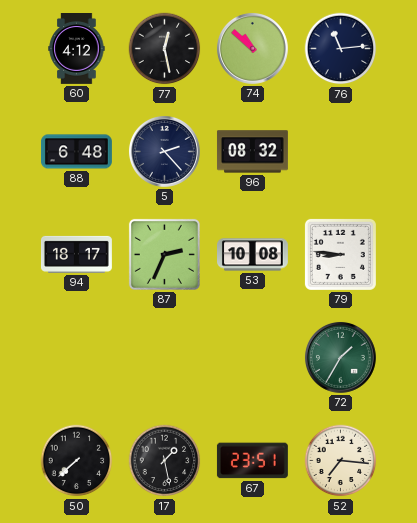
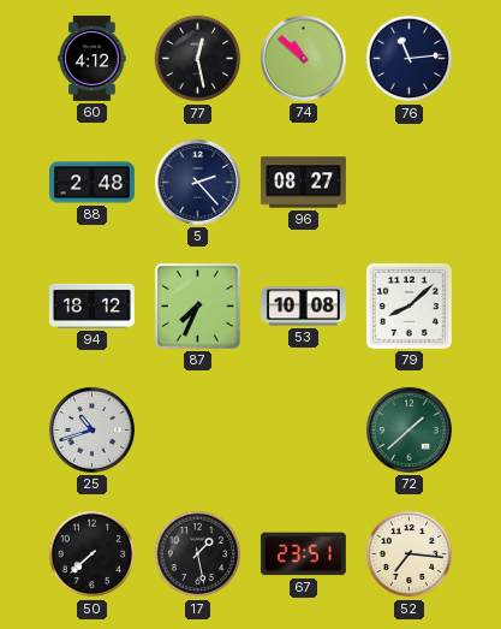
88: 6:48 -> 2:48 (93, 183)
96: 08:32 -> 08:27 (303, 183)
94: 18:17 -> 18:12 (91, 305)
87: 2:34 -> 7:34 (197, 305)
79: 8:46 -> 8:08 (408, 305)
25: none -> 10:42 (91, 429)
72: 1:35 -> 1:38 (408, 429)
